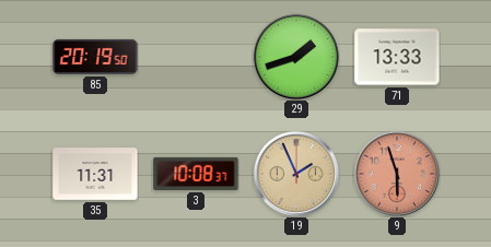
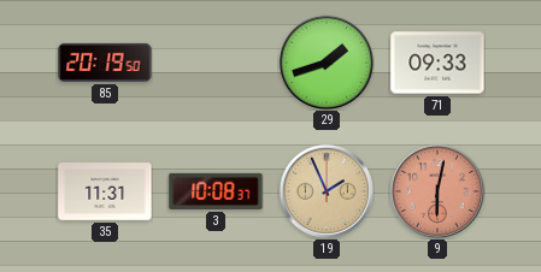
71: 13:33 -> 09:33 (437, 63)
9: 5:57 -> 6:02 (437, 191)
